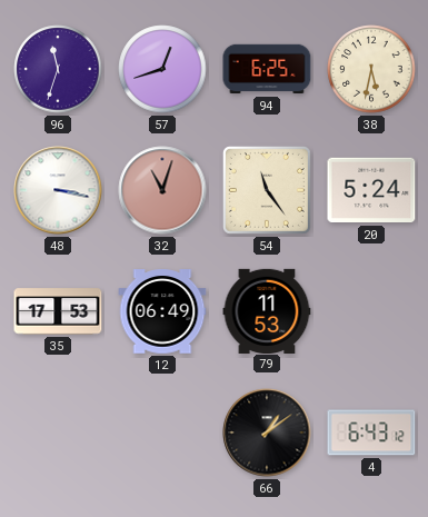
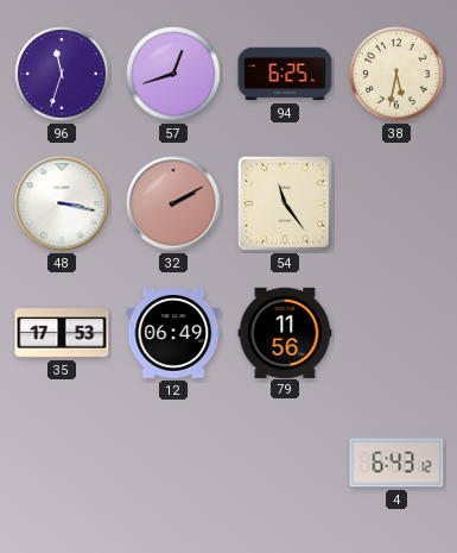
32: 11:03 -> 2:10 (173, 203)
20: 5:24 -> none (371, 190)
79: 11:53 -> 11:56 (285, 332)
66: 1:09 -> none (267, 433)
